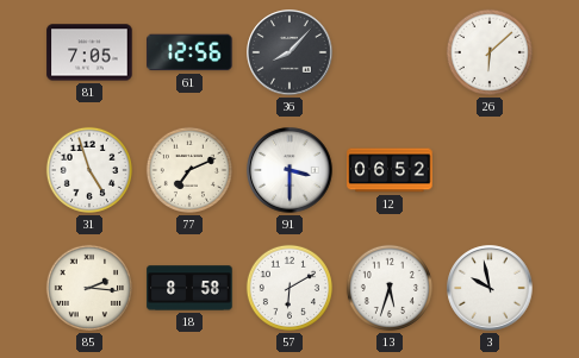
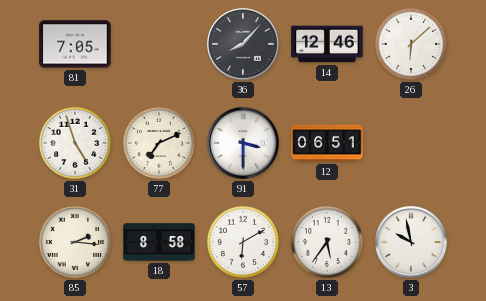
61: 12:56 -> none (189, 52)
14: none -> 12:46 (327, 44)
12: 06:52 -> 06:51 (327, 143)
13: 5:33 -> 5:36 (327, 242)
